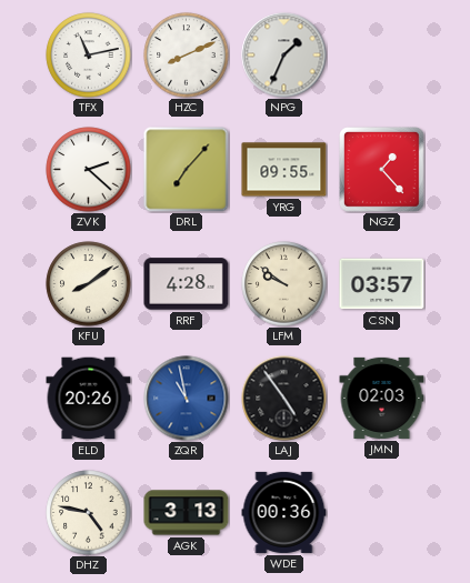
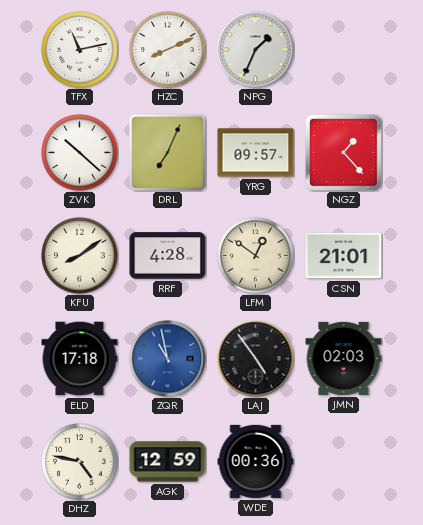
ZVK: 2:22 -> 10:22 (80, 153)
DRL: 7:07 -> 7:04 (168, 153)
YRG: 09:55 -> 09:57 (256, 153)
LFM: 9:51 -> 12:51 (256, 256)
CSN: 03:57 -> 21:01 (344, 256)
ELD: 20:26 -> 17:18 (80, 359)
AGK: 3:13 -> 12:59 (168, 462)
